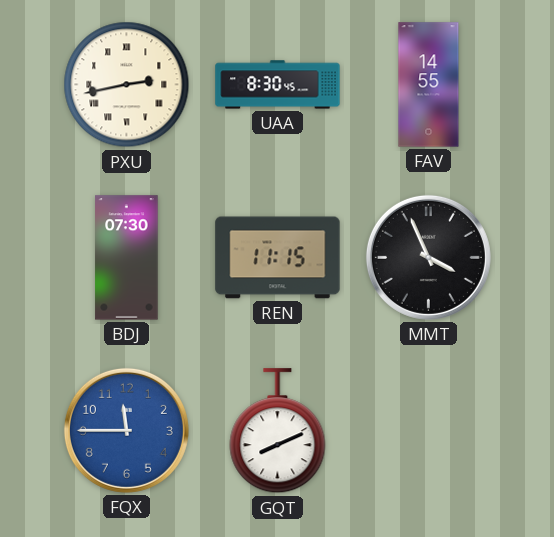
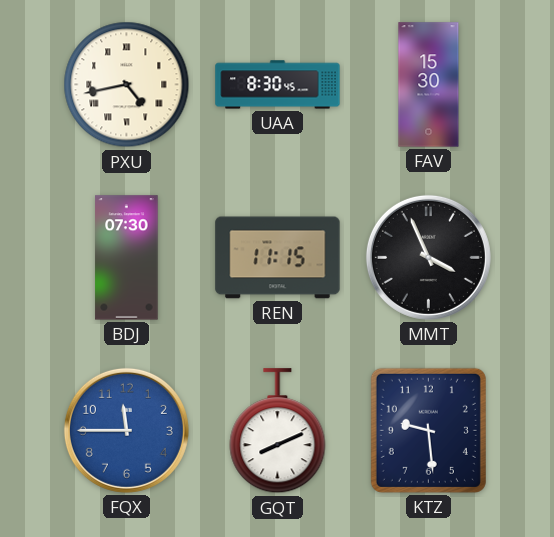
PXU: 2:43 -> 4:43 (127, 85)
FAV: 14:55 -> 15:30 (429, 85)
KTZ: none -> 9:29 (428, 430)
